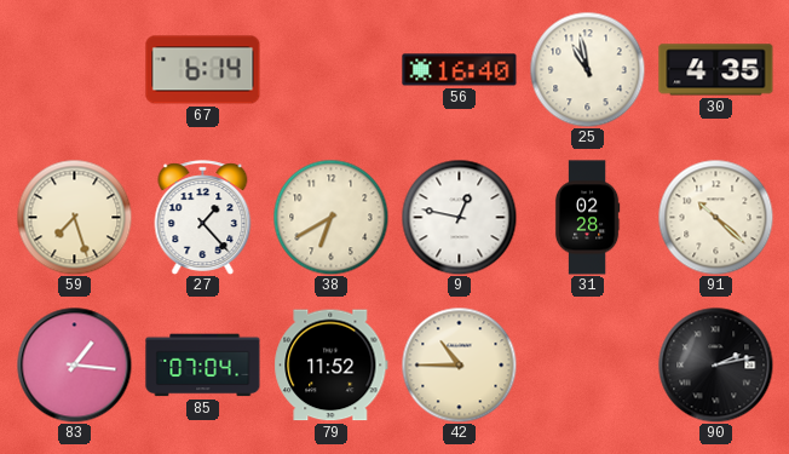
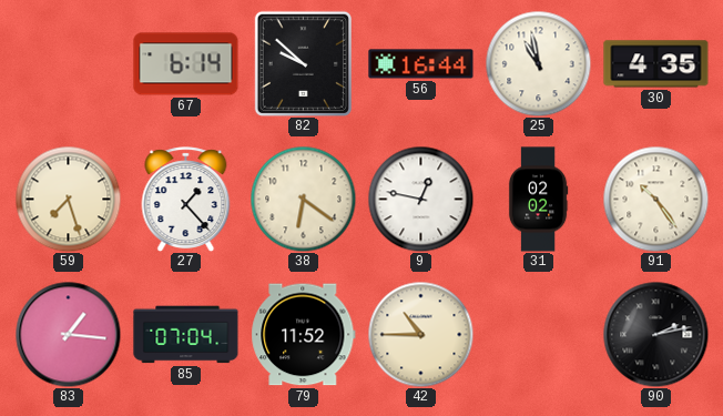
82: none -> 9:52 (303, 63)
56: 16:40 -> 16:44 (421, 64)
38: 6:40 -> 6:21 (303, 199)
31: 02:28 -> 02:02 (538, 200)
91: 10:22 -> 10:24 (655, 199)
